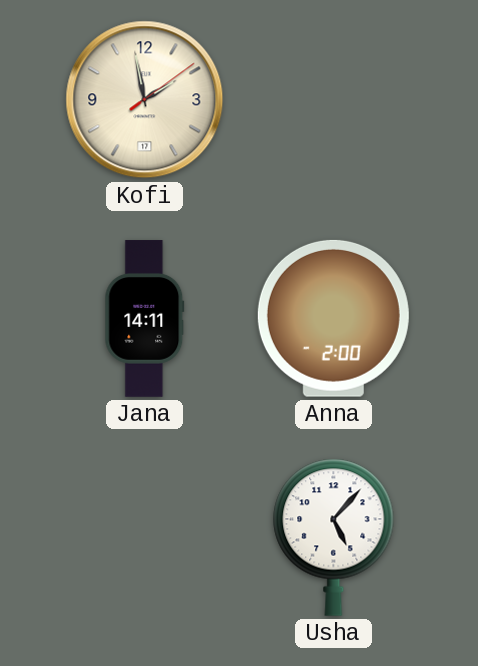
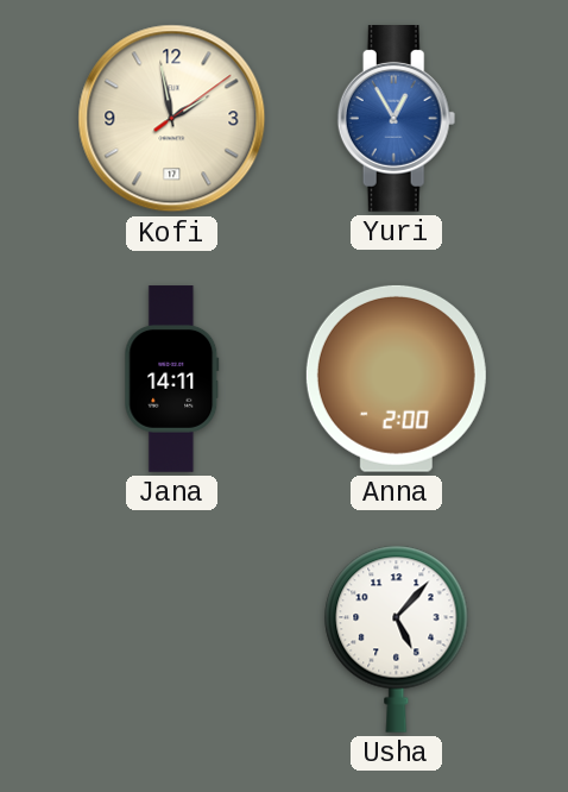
Yuri: none -> 12:55 (397, 119)
